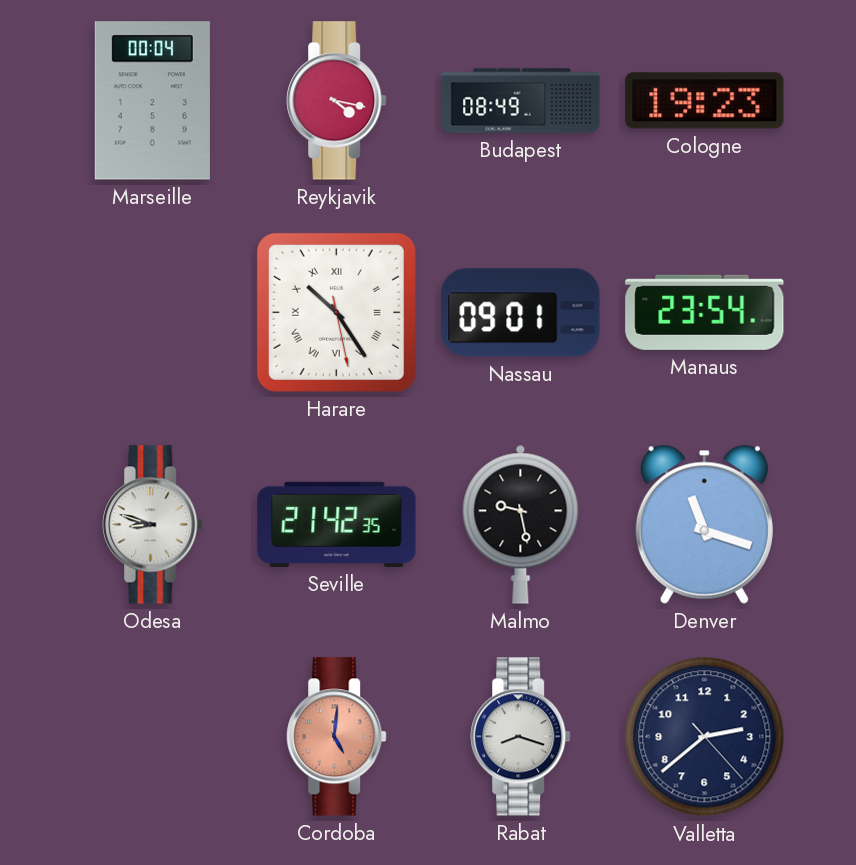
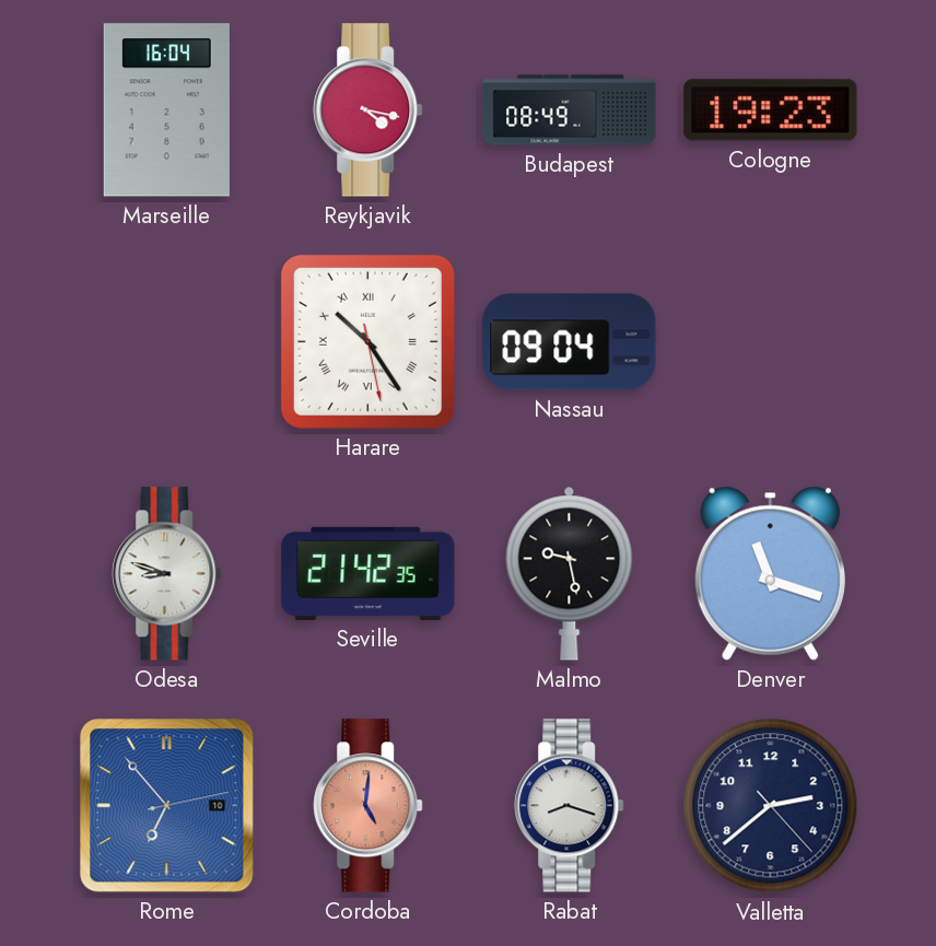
Marseille: 00:04 -> 16:04 (166, 110)
Nassau: 09:01 -> 09:04 (570, 342)
Manaus: 23:54 -> none (705, 312)
Rome: none -> 6:53 (167, 806)
